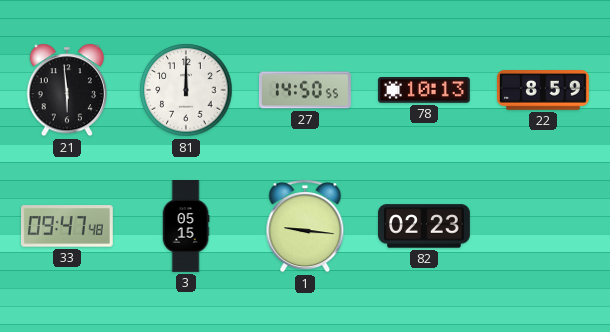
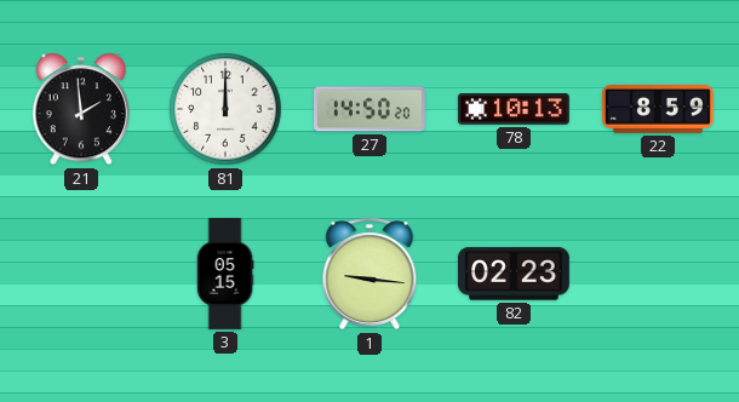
21: 5:59 -> 1:59 (81, 109)
27: 14:50:55 -> 14:50:20 (371, 109)
33: 09:47 -> none (67, 226)
